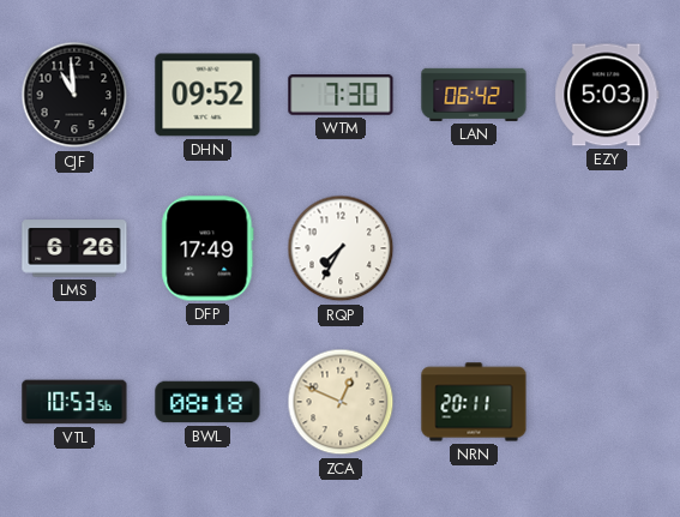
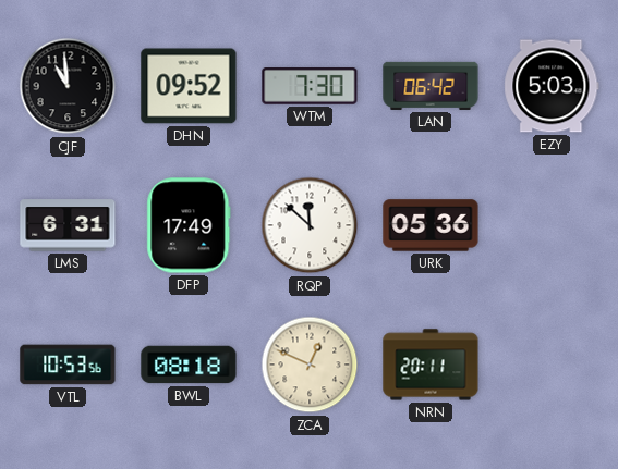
LMS: 6:26 -> 6:31 (68, 225)
RQP: 7:35 -> 11:52 (310, 225)
URK: none -> 05:36 (431, 225)
